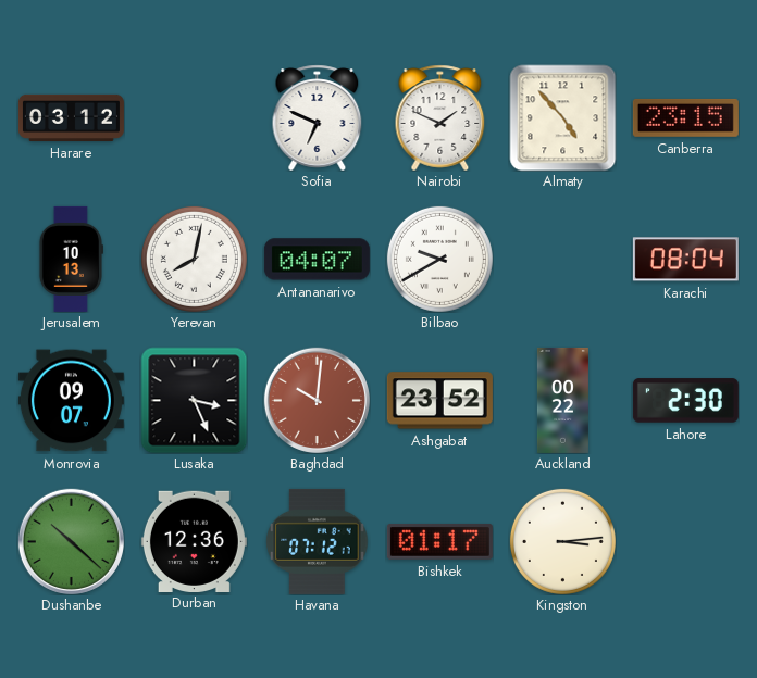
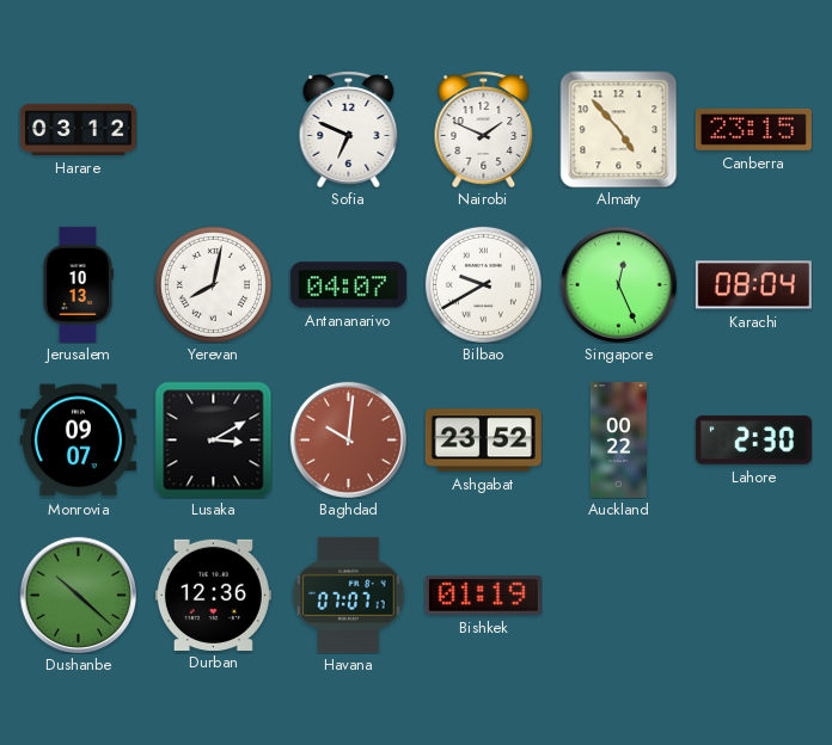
Singapore: none -> 12:26 (618, 284)
Lusaka: 3:26 -> 3:10 (213, 439)
Havana: 07:12 -> 07:07 (349, 595)
Bishkek: 01:17 -> 01:19 (483, 596)
Kingston: 3:14 -> none (562, 541)
